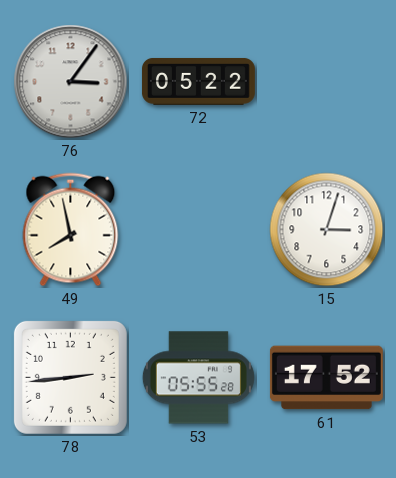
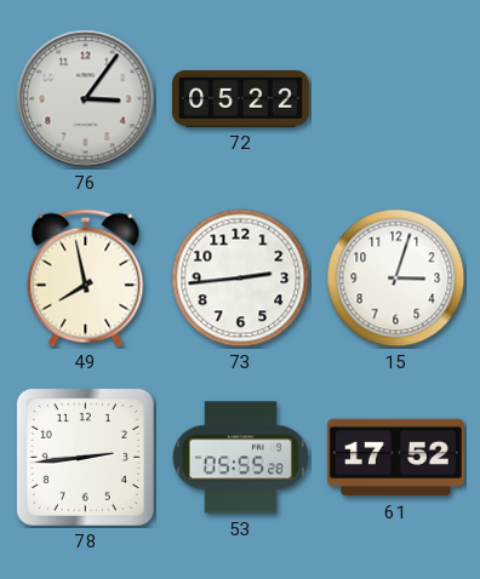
73: none -> 2:44 (241, 279)
